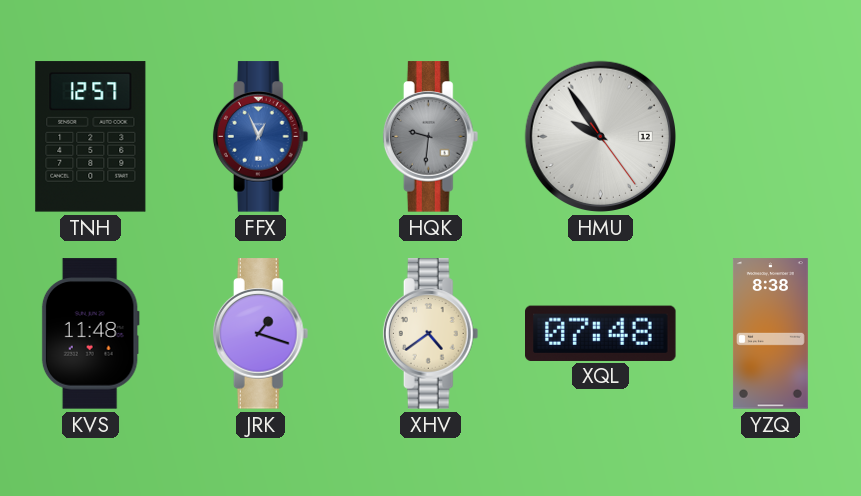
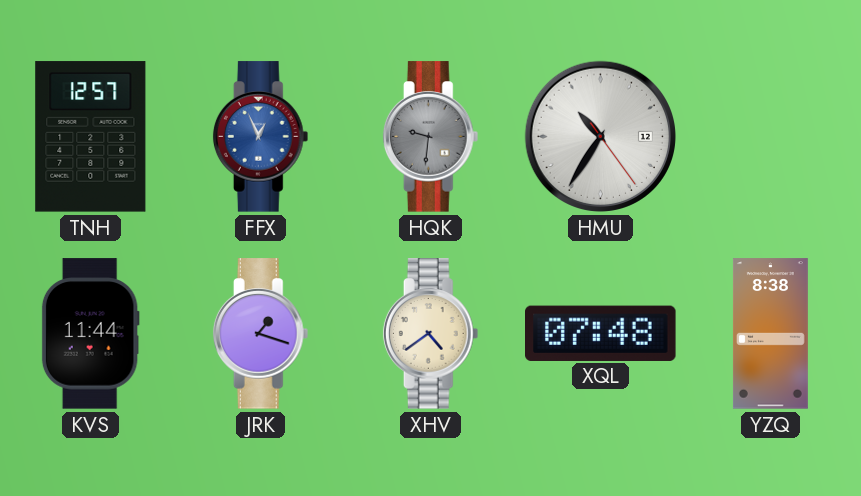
HMU: 9:54 -> 10:35 (600, 136)
KVS: 11:48 -> 11:44 (90, 334)
